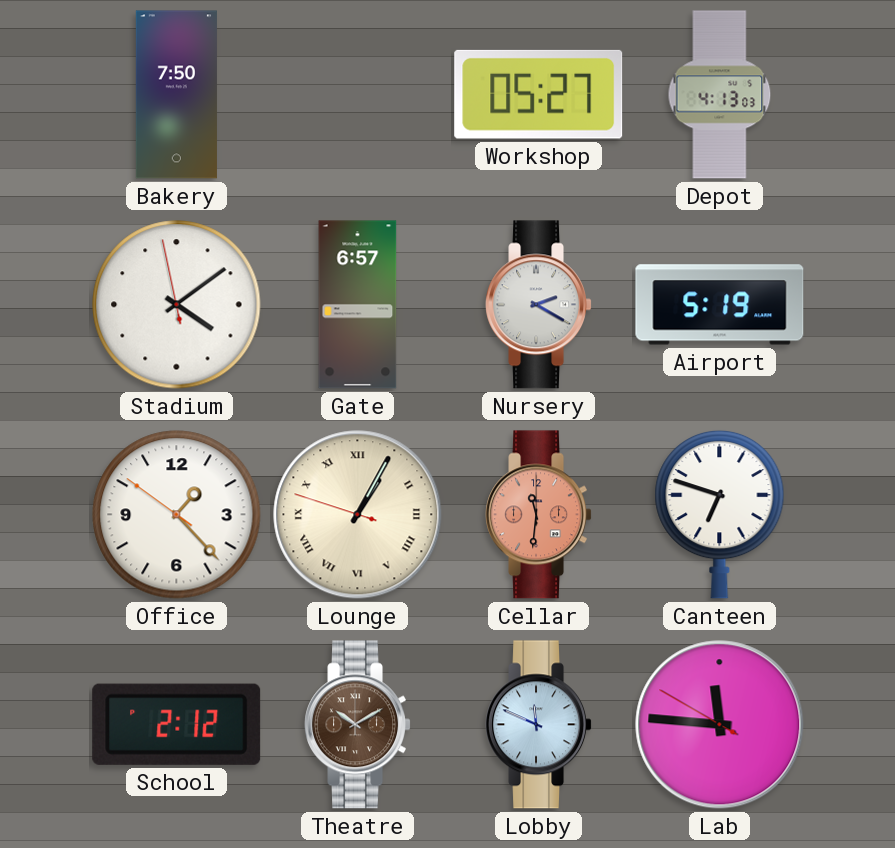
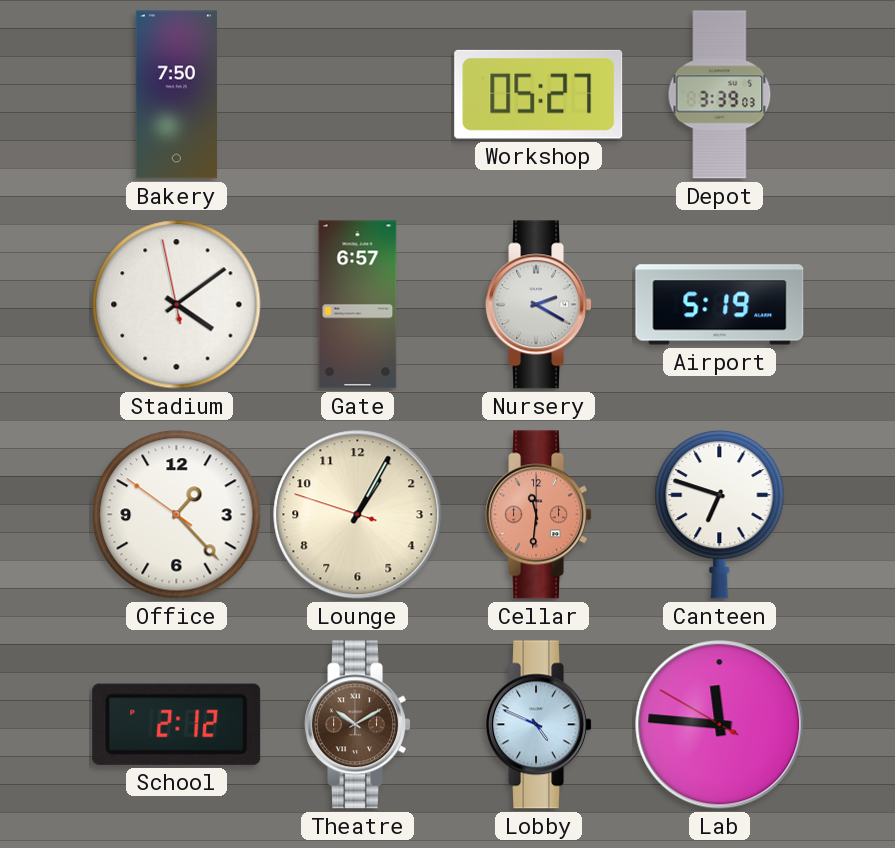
Depot: 4:13 -> 3:39 (720, 95)
Lounge numerals: Roman -> Arabic (358, 515)
Lobby: 11:49 -> 4:49 (538, 725)
